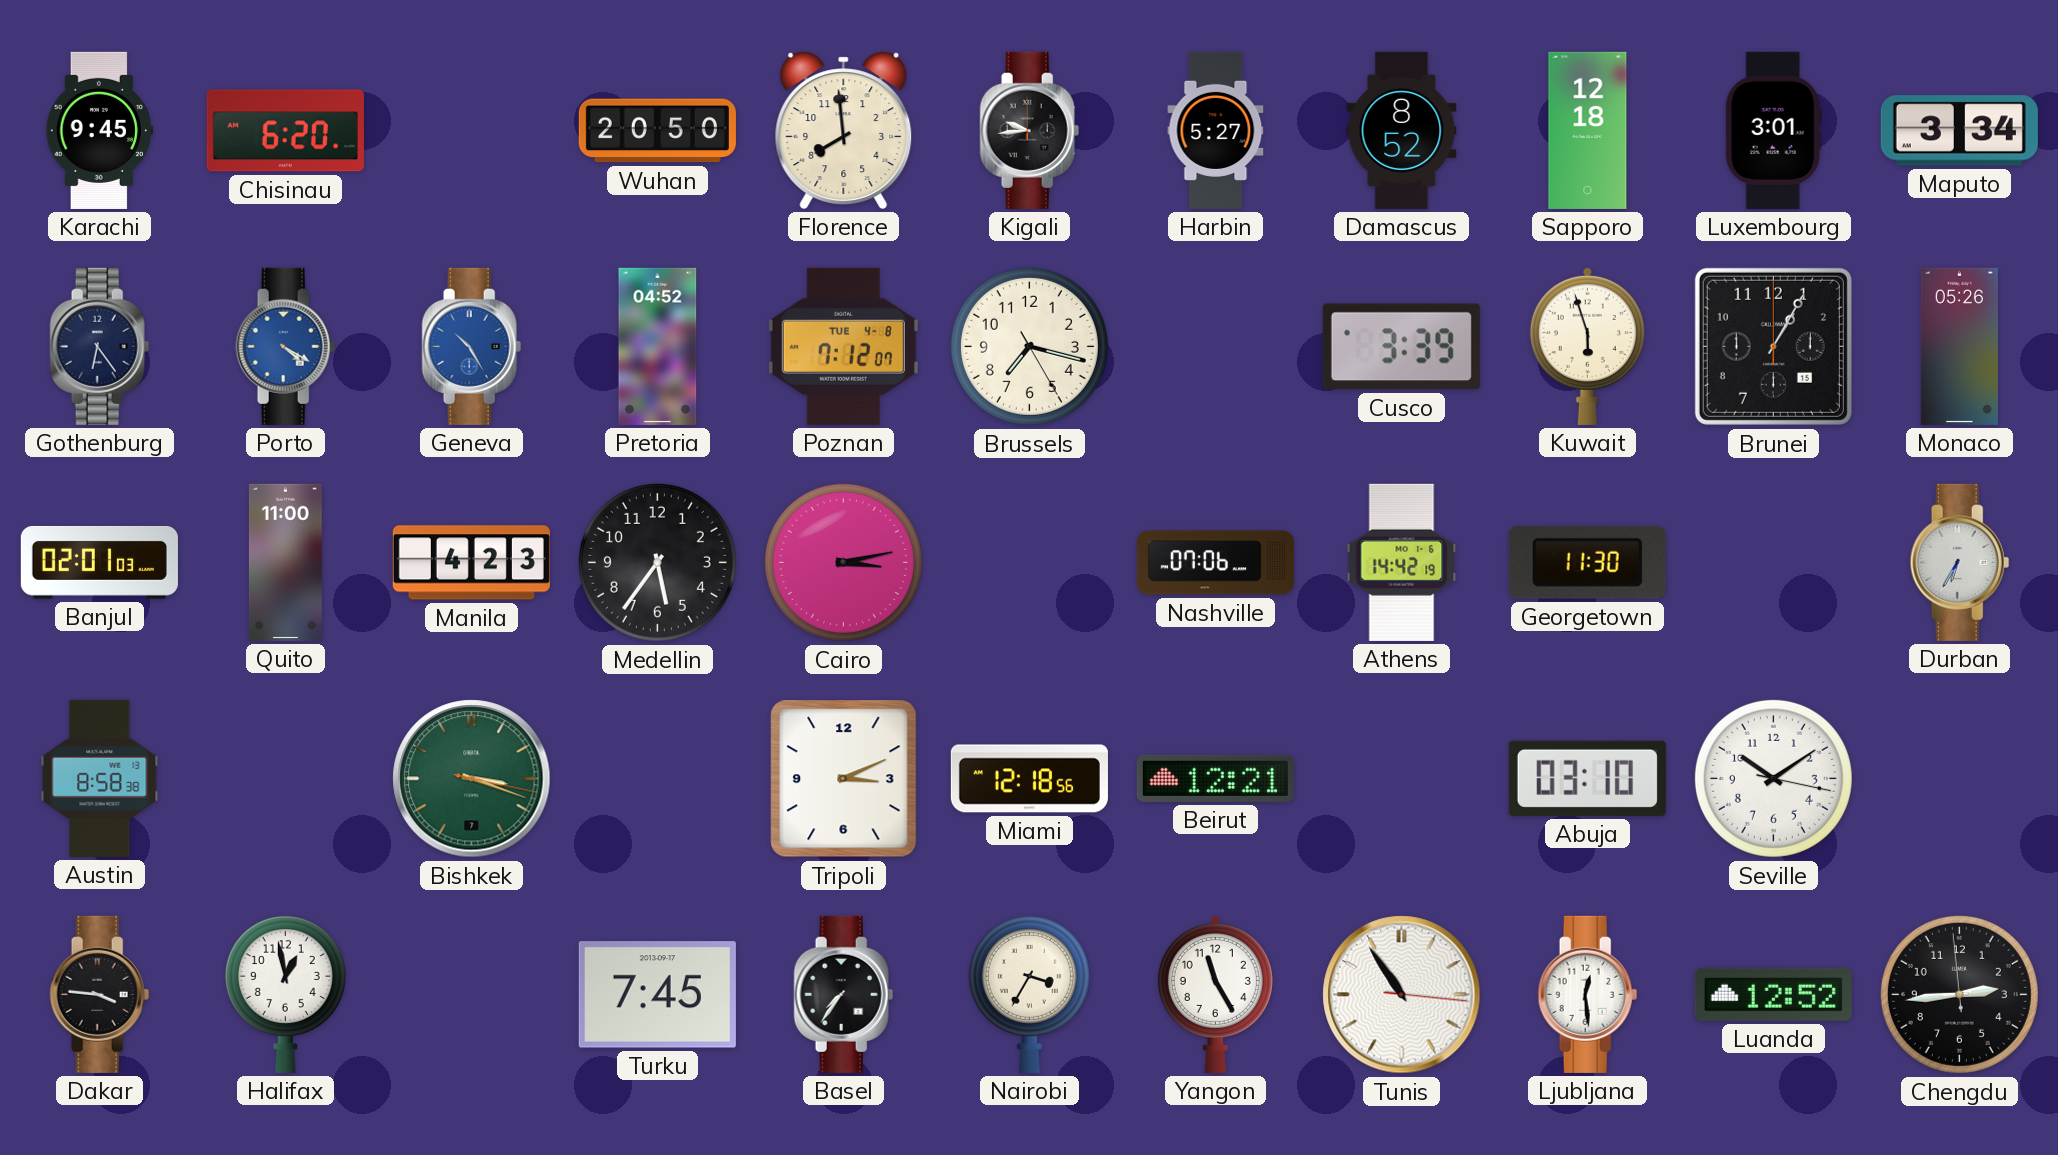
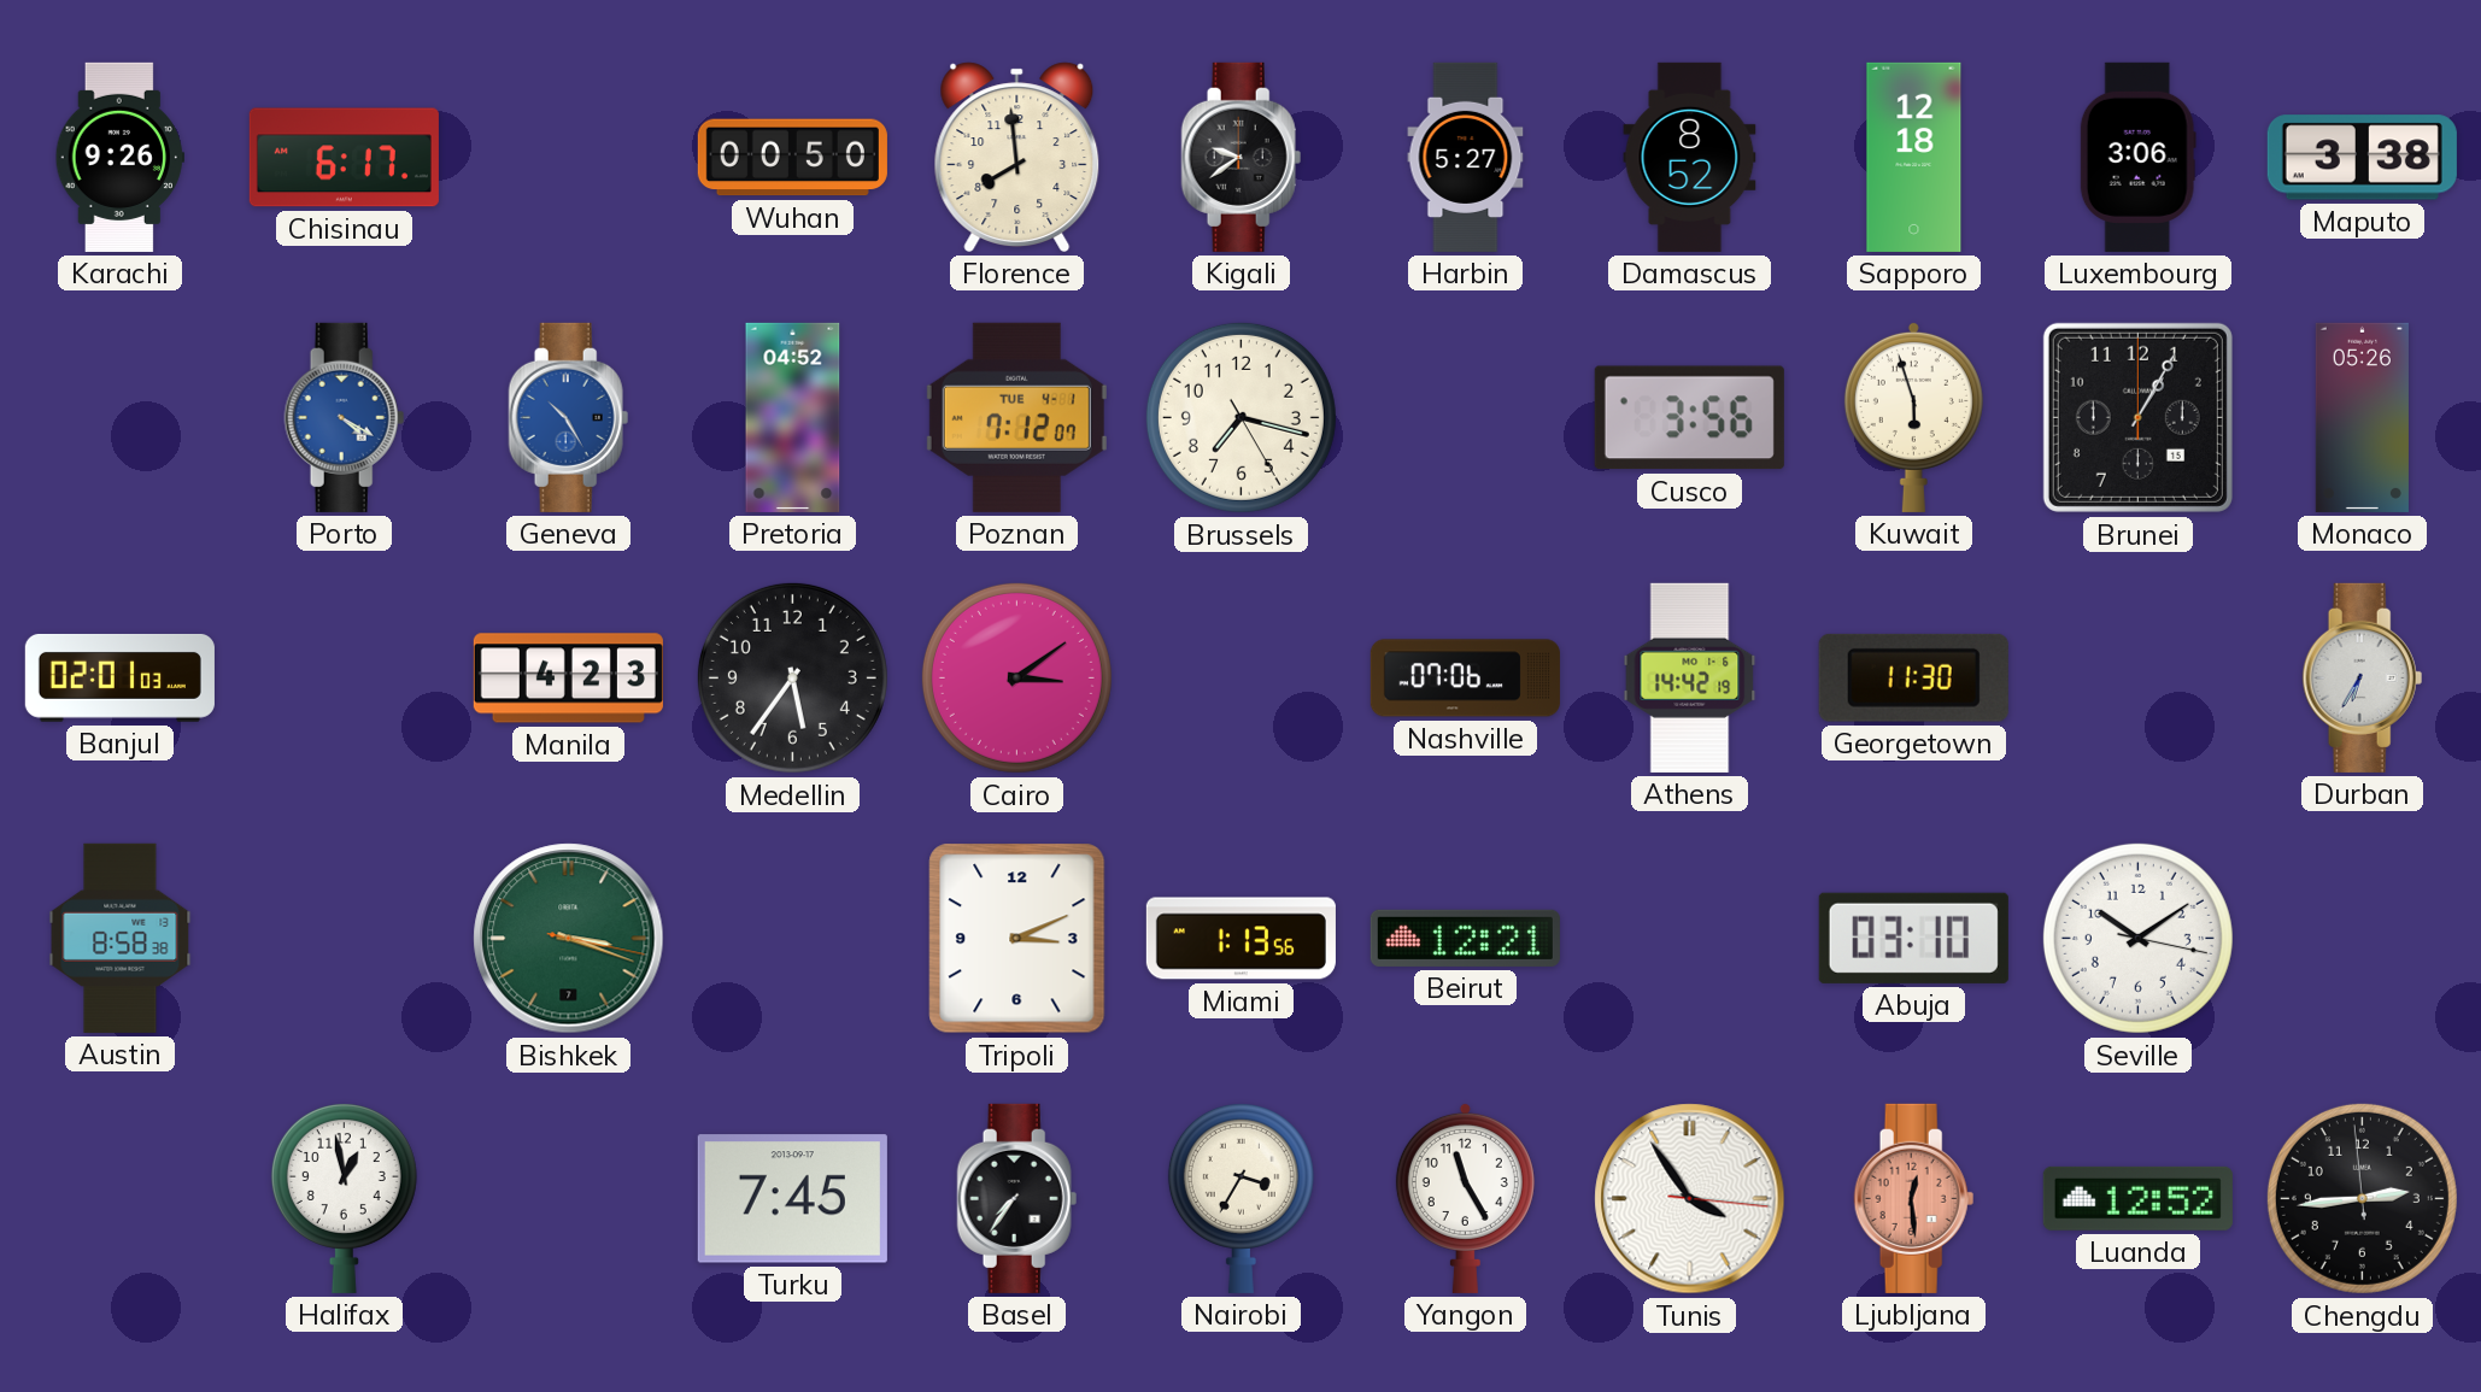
Karachi: 9:45 -> 9:26 (119, 157)
Chisinau: 6:20 -> 6:17 (344, 158)
Wuhan: 20:50 -> 00:50 (792, 158)
Kigali: 9:44 -> 9:39 (1242, 157)
Luxembourg: 3:01 -> 3:06 (2137, 157)
Maputo: 3:34 -> 3:38 (2362, 158)
Gothenburg: 6:24 -> none (100, 346)
Poznan date: TUE 4-8 -> TUE 4-1 (1016, 417)
Cusco: 3:39 -> 3:56 (1689, 418)
Quito: 11:00 -> none (285, 562)
Cairo: 3:13 -> 3:09 (1016, 677)
Miami: 12:18 -> 1:13 (1240, 939)
Dakar: 3:46 -> none (100, 994)
Tunis: 10:54 -> 3:54 (1690, 1199)
Ljubljana dial: white -> salmon (1914, 1198)
